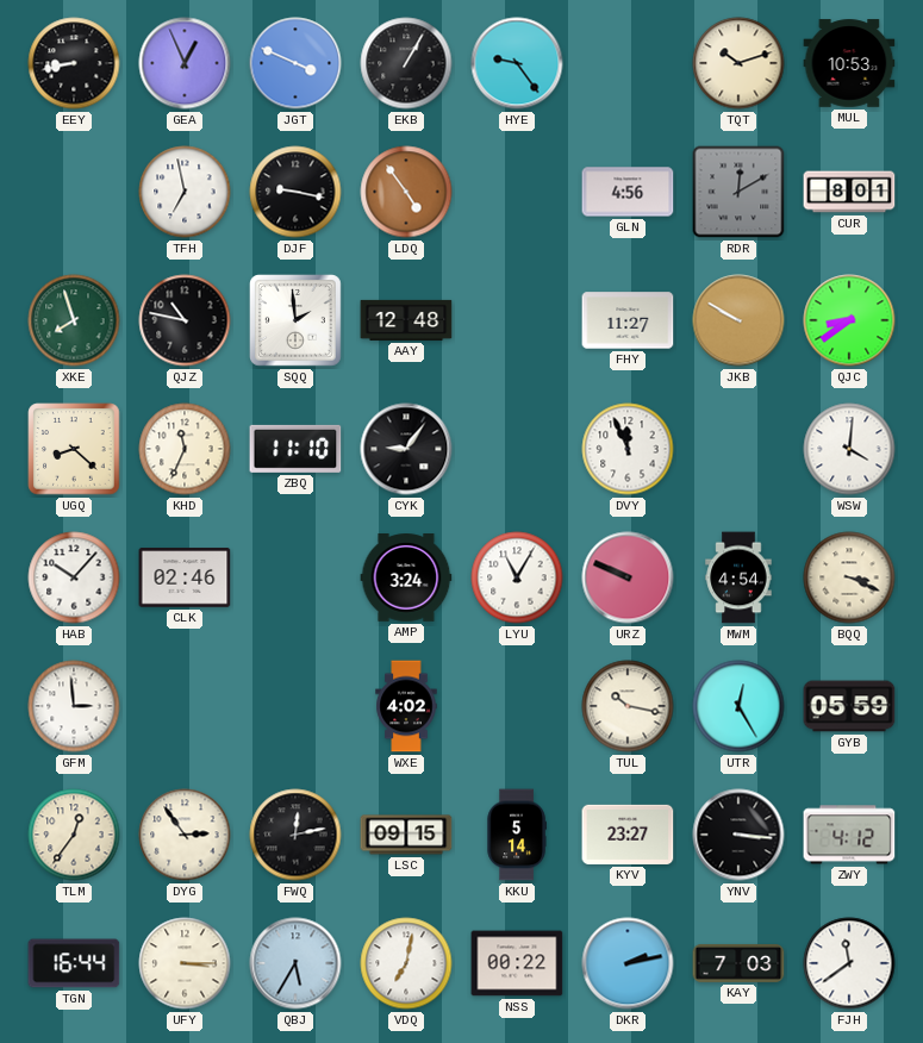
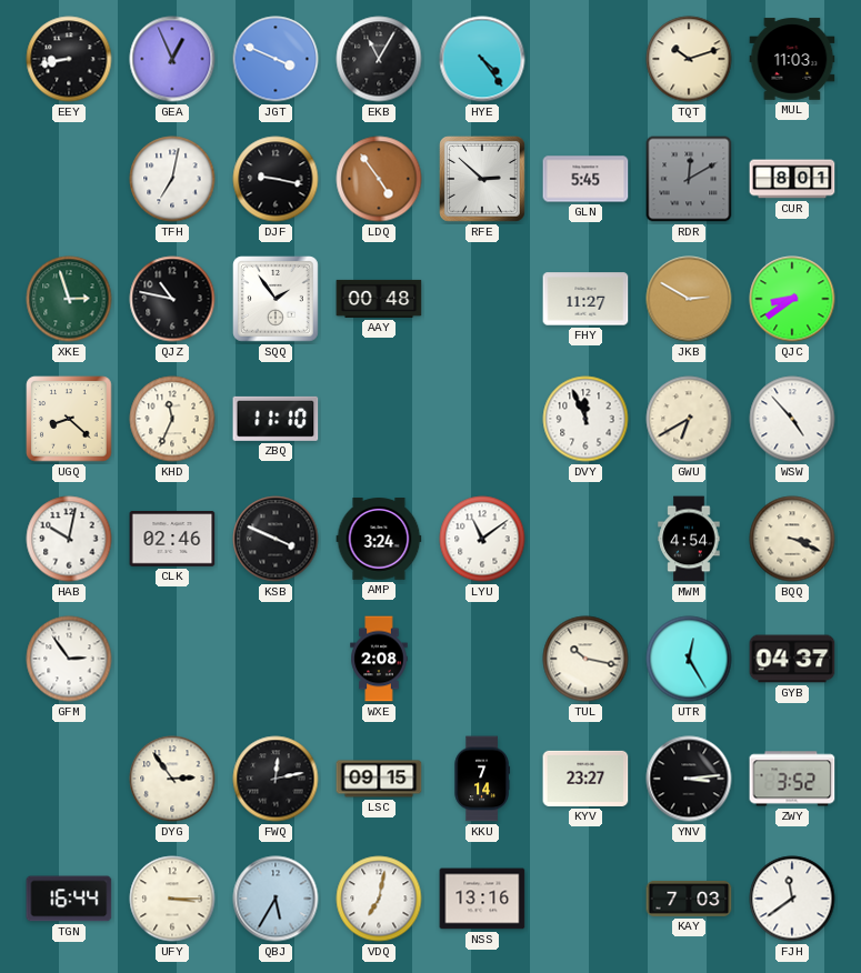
EKB: 1:05 -> 11:05 (379, 59)
HYE: 9:24 -> 4:24 (482, 59)
MUL: 10:53 -> 11:03 (792, 59)
TFH: 6:58 -> 7:02 (172, 179)
RFE: none -> 2:52 (483, 180)
GLN: 4:56 -> 5:45 (585, 179)
XKE: 7:57 -> 2:57 (69, 299)
SQQ: 1:59 -> 1:54 (277, 300)
AAY: 12:48 -> 00:48 (379, 299)
JKB: 9:50 -> 2:50 (689, 299)
CYK: 9:06 -> none (406, 449)
GWU: none -> 6:40 (689, 419)
WSW: 4:01 -> 4:53 (792, 419)
HAB: 10:07 -> 10:02 (69, 539)
KSB: none -> 3:49 (276, 539)
LYU: 11:05 -> 11:09 (482, 539)
URZ: 9:49 -> none (628, 577)
GFM: 2:59 -> 2:54 (69, 659)
WXE: 4:02 -> 2:08 (379, 659)
GYB: 05:59 -> 04:37 (792, 659)
TLM: 12:36 -> none (74, 835)
KKU: 5:14 -> 7:14 (482, 779)
YNV: 3:16 -> 3:14 (689, 779)
ZWY: 4:12 -> 3:52 (792, 779)
NSS: 00:22 -> 13:16 (482, 899)
DKR: 2:13 -> none (628, 963)
